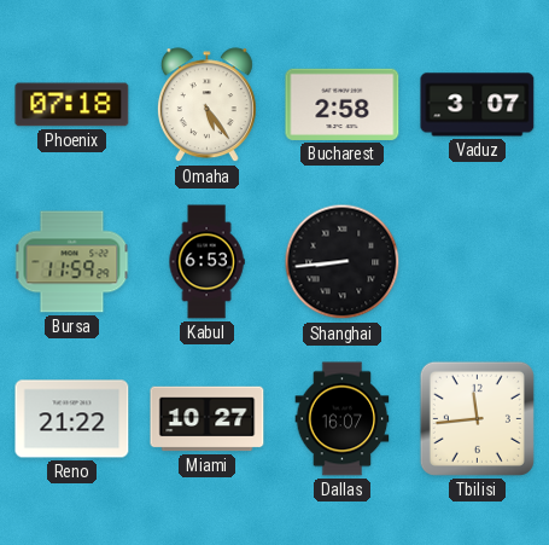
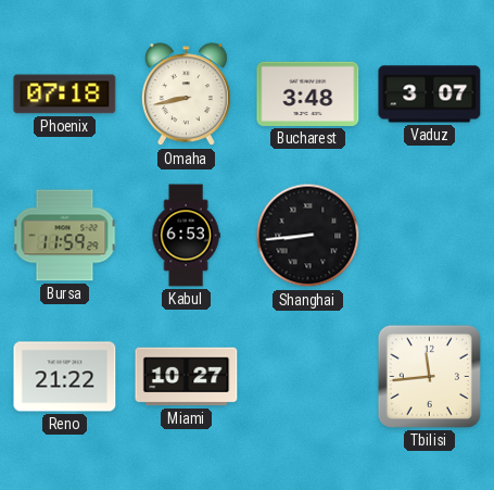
Omaha: 5:24 -> 8:43 (186, 95)
Bucharest: 2:58 -> 3:48 (308, 93)
Dallas: 16:07 -> none (343, 419)
